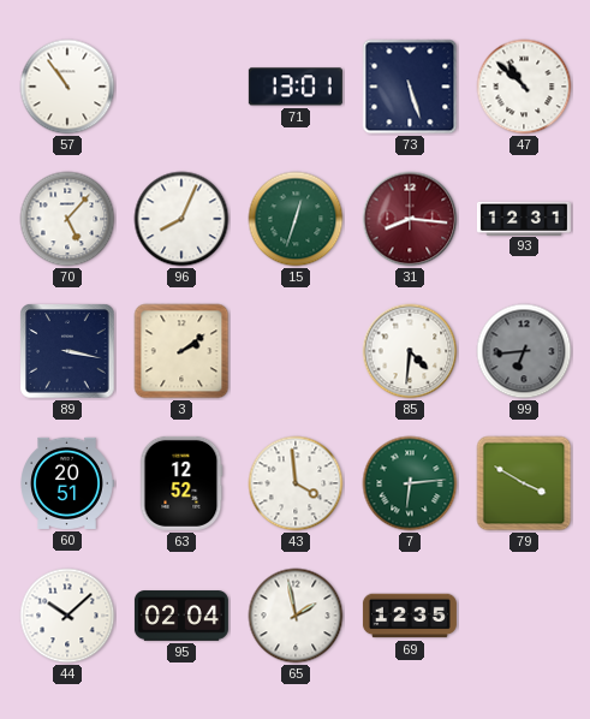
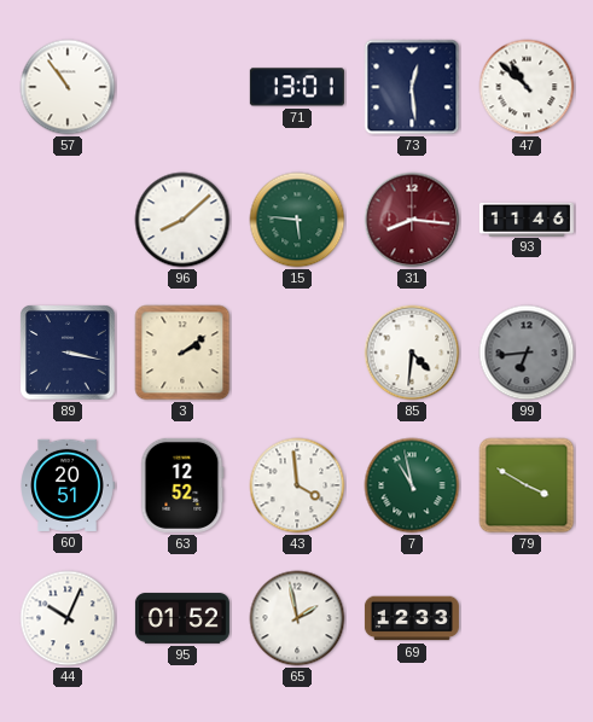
73: 5:27 -> 12:29 (412, 87)
70: 5:07 -> none (67, 219)
96: 8:04 -> 8:08 (182, 220)
15: 12:33 -> 5:46 (297, 220)
93: 12:31 -> 11:46 (527, 219)
7: 6:14 -> 10:58 (412, 485)
44: 10:08 -> 10:04 (68, 618)
95: 02:04 -> 01:52 (182, 618)
69: 12:35 -> 12:33 (412, 618)
